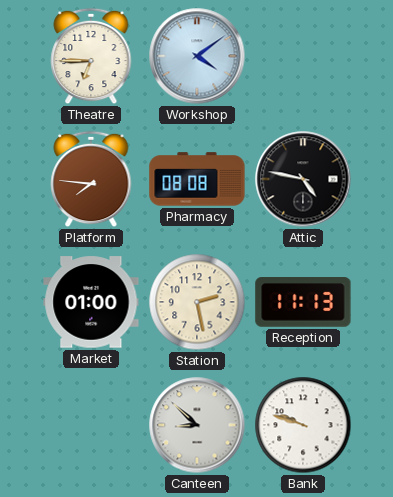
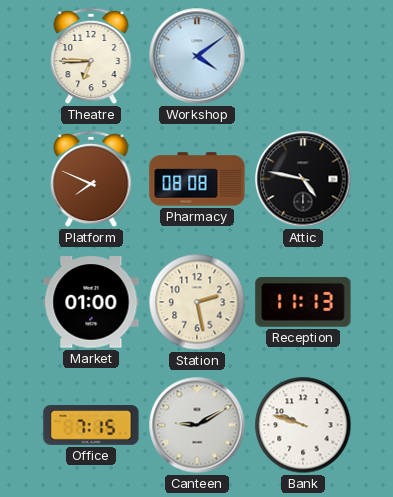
Platform: 7:46 -> 7:49 (91, 179)
Office: none -> 7:15 (91, 425)
Canteen: 8:52 -> 9:10 (197, 425)
